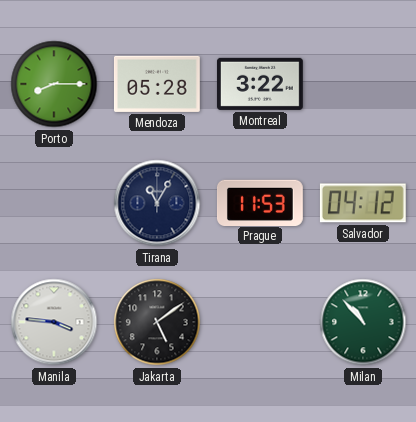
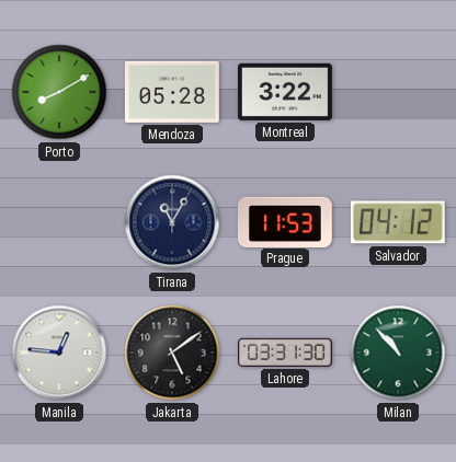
Porto: 8:15 -> 8:10 (59, 92)
Manila: 3:46 -> 12:46 (59, 353)
Lahore: none -> 03:31 (286, 353)
